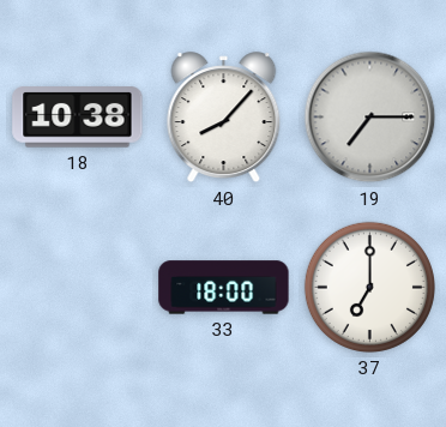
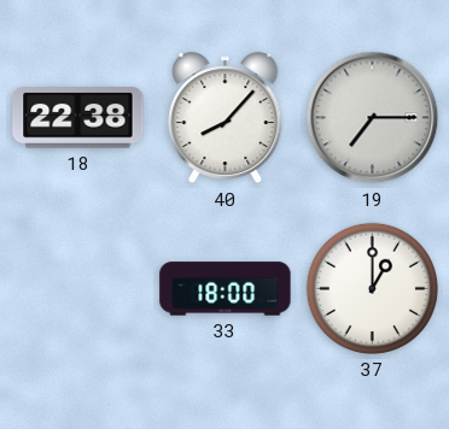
18: 10:38 -> 22:38 (78, 118)
37: 7:00 -> 1:00 (372, 288)
